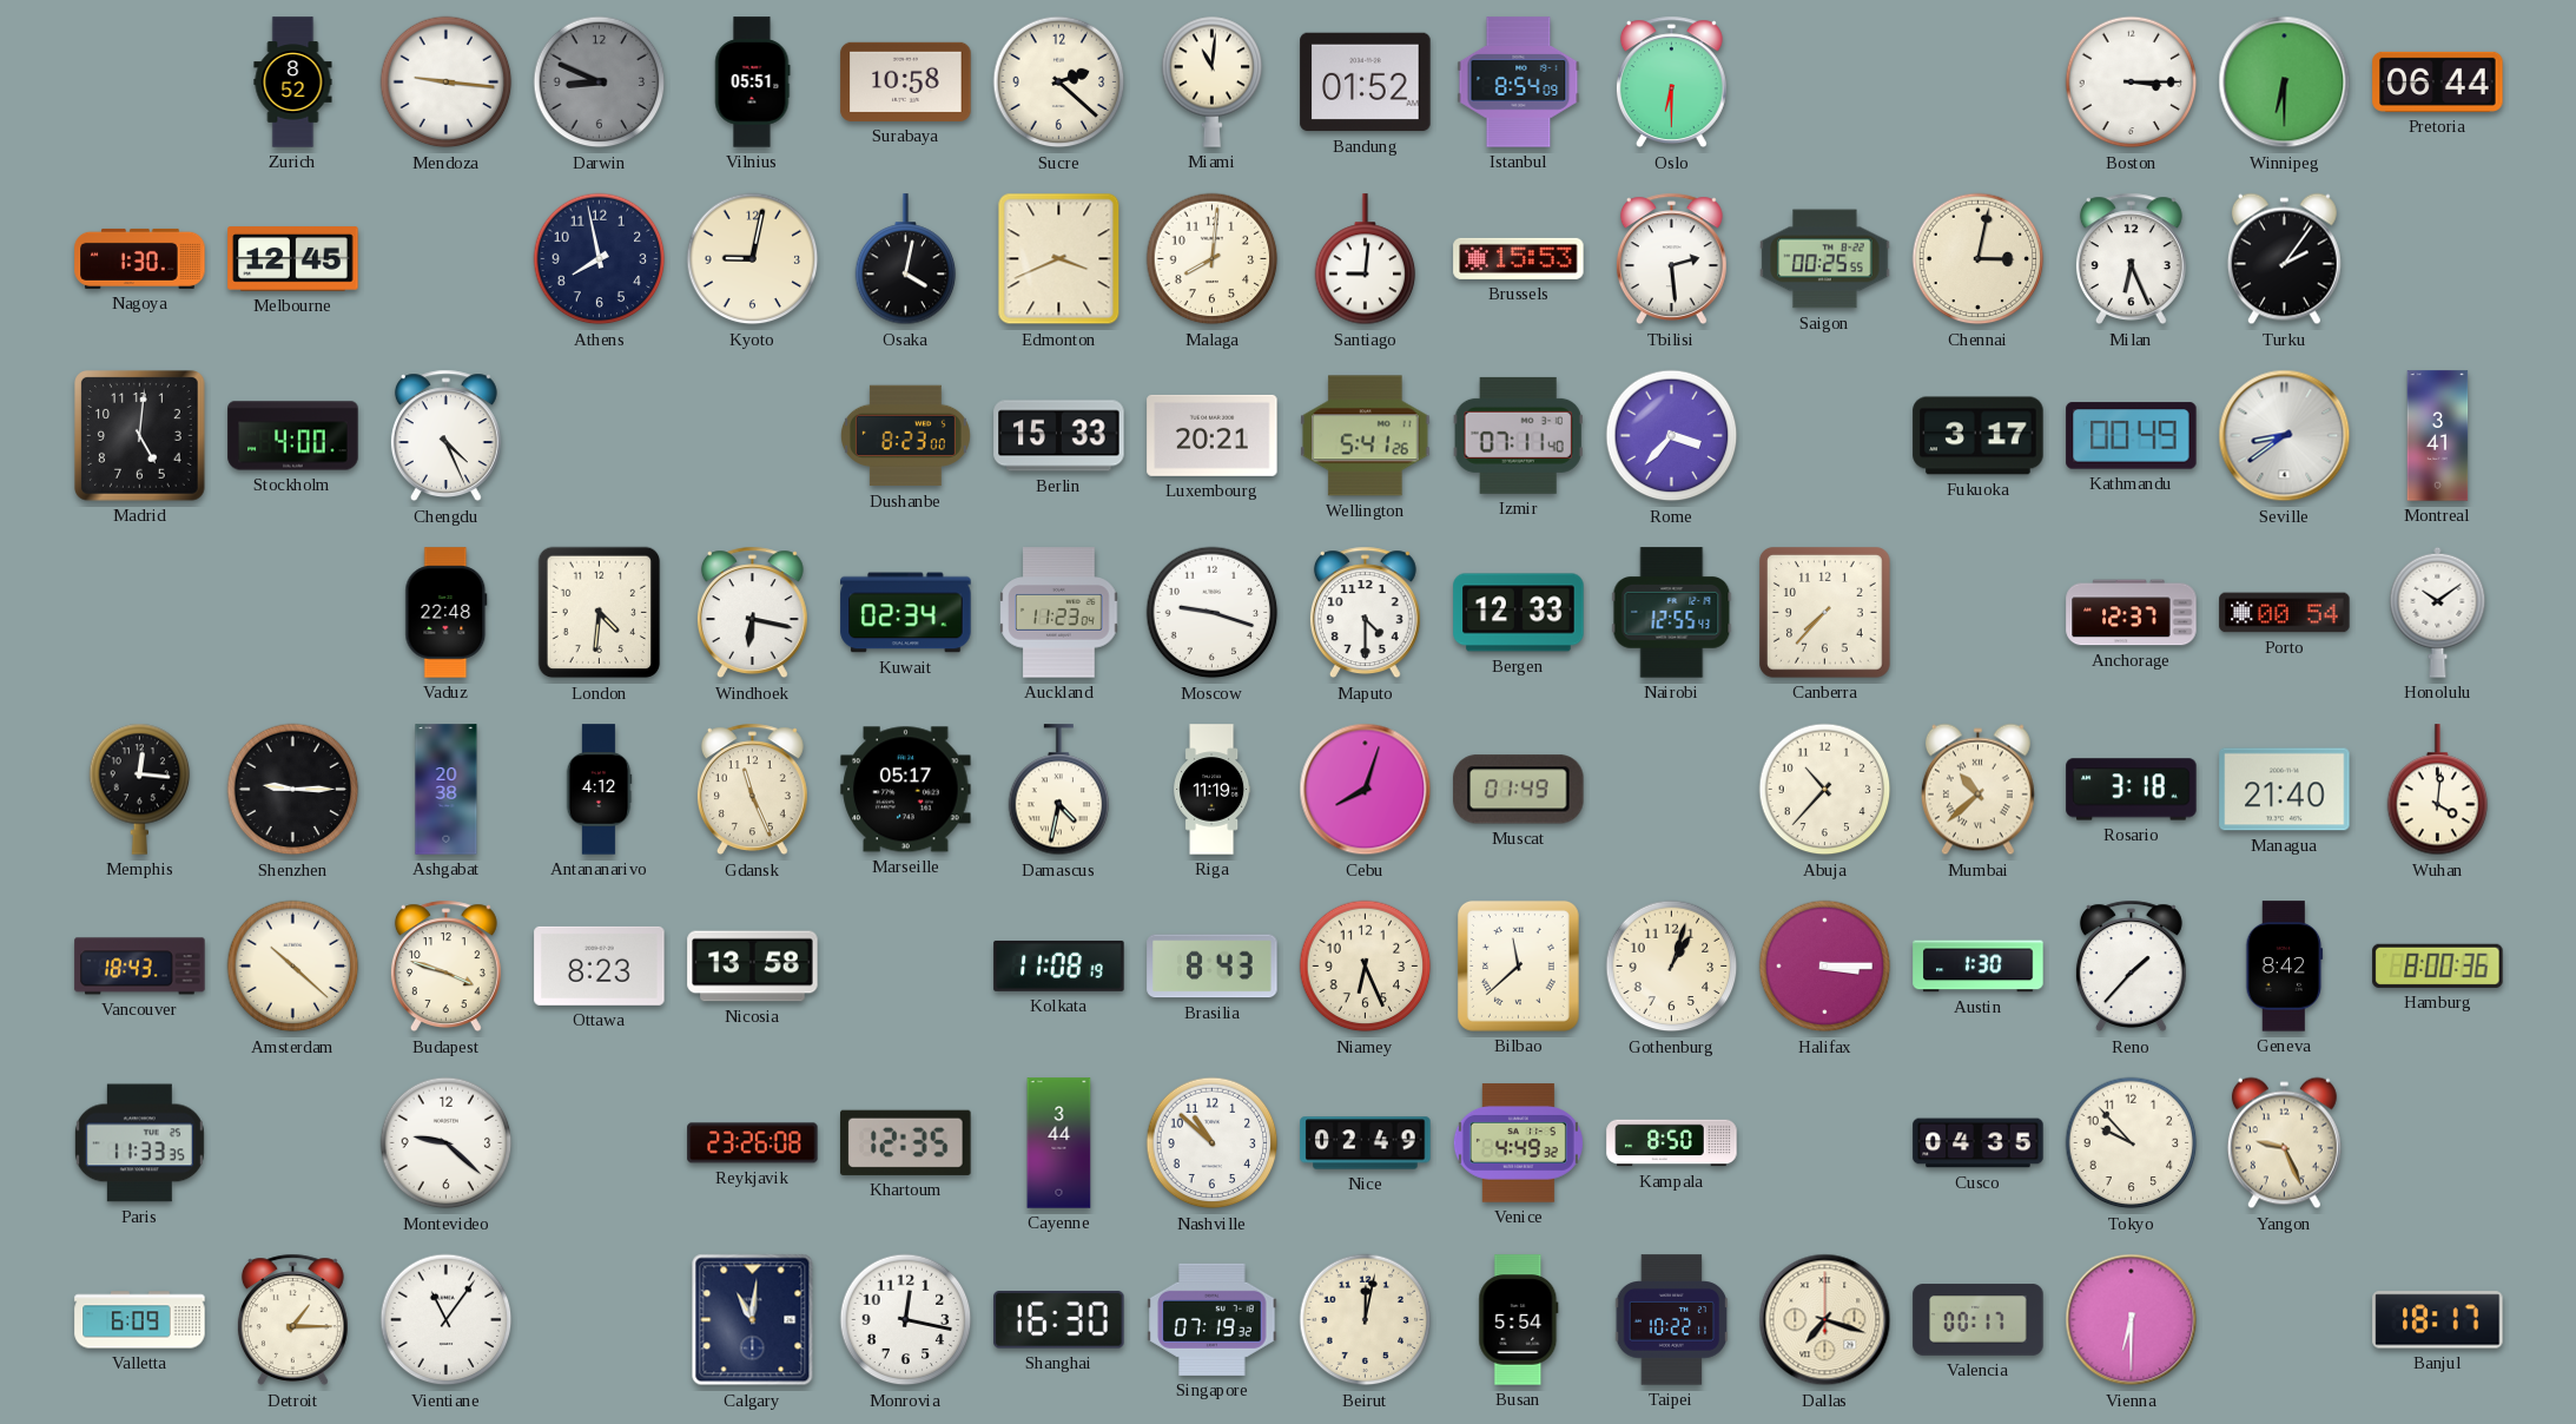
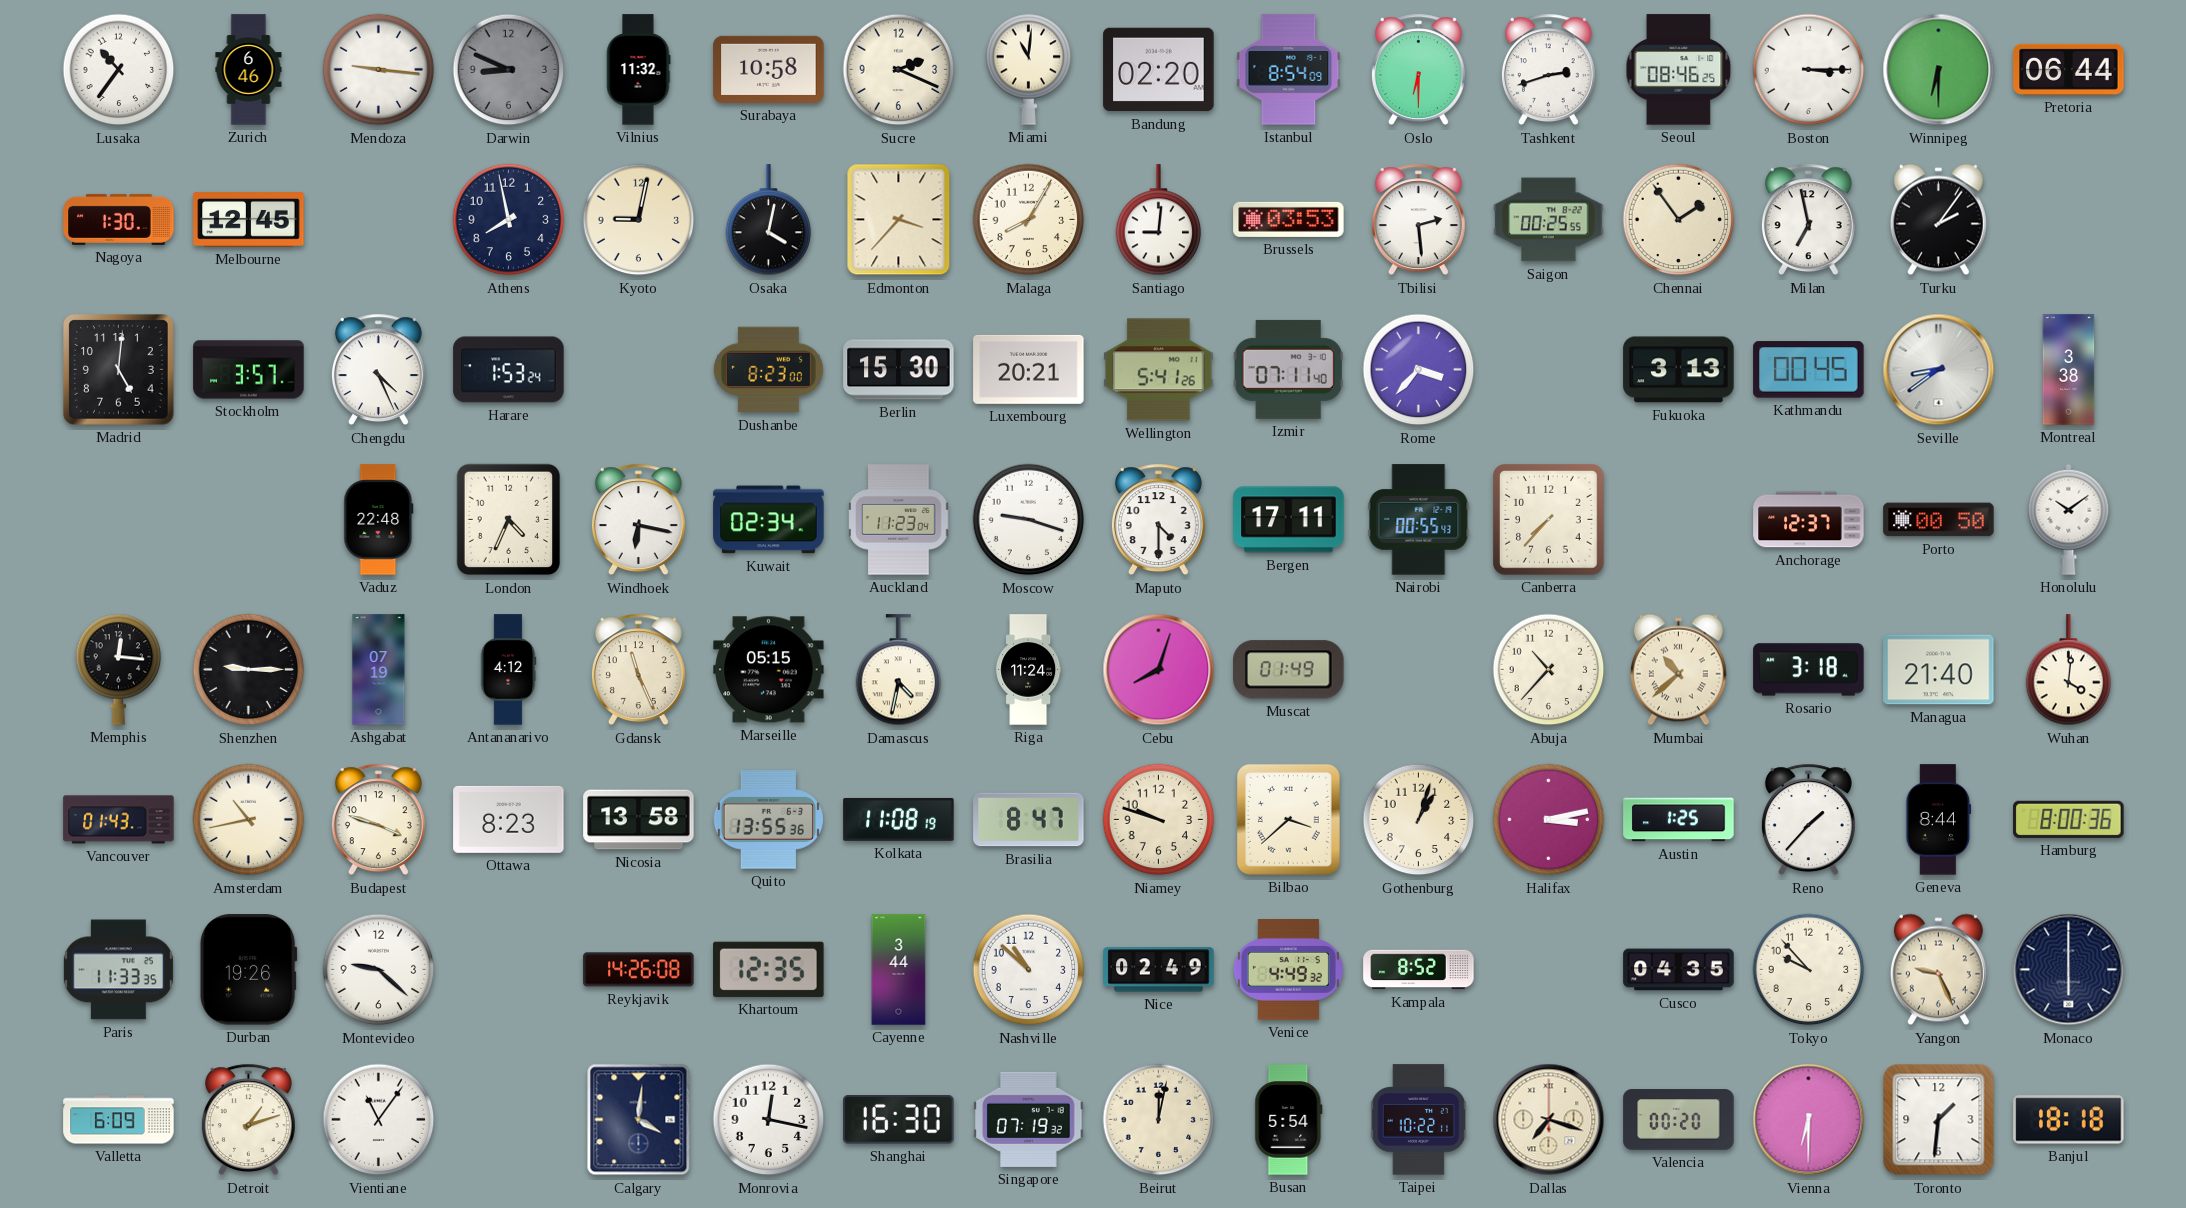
Lusaka: none -> 10:36 (119, 70)
Zurich: 8:52 -> 6:46 (249, 70)
Vilnius: 05:51 -> 11:32 (638, 70)
Sucre: 2:22 -> 2:19 (899, 70)
Bandung: 01:52 -> 02:20 (1159, 70)
Tashkent: none -> 2:42 (1548, 70)
Seoul: none -> 08:46 (1679, 70)
Edmonton: 3:41 -> 3:37 (899, 220)
Malaga: 8:01 -> 8:05 (1029, 220)
Brussels: 15:53 -> 03:53 (1289, 219)
Chennai: 3:02 -> 1:54 (1679, 220)
Milan: 6:26 -> 6:58 (1808, 220)
Stockholm: 4:00 -> 3:57 (249, 370)
Harare: none -> 1:53 (509, 370)
Berlin: 15:33 -> 15:30 (899, 370)
Fukuoka: 3:17 -> 3:13 (1679, 370)
Kathmandu: 00:49 -> 00:45 (1809, 370)
Montreal: 3:41 -> 3:38 (2069, 370)
London: 4:31 -> 4:34 (509, 520)
Bergen: 12:33 -> 17:11 (1289, 520)
Nairobi: 12:55 -> 00:55 (1419, 520)
Porto: 00:54 -> 00:50 (1939, 520)
Ashgabat: 20:38 -> 07:19 (379, 670)
Marseille: 05:17 -> 05:15 (769, 670)
Riga: 11:19 -> 11:24 (1029, 670)
Vancouver: 18:43 -> 01:43 (119, 820)
Amsterdam: 10:22 -> 10:43 (249, 820)
Quito: none -> 13:55 (768, 820)
Brasilia: 8:43 -> 8:47 (1029, 820)
Niamey: 6:26 -> 9:48 (1159, 820)
Bilbao: 11:38 -> 3:38 (1288, 819)
Halifax: 3:15 -> 3:13 (1549, 820)
Austin: 1:30 -> 1:25 (1679, 820)
Geneva: 8:42 -> 8:44 (1939, 820)
Durban: none -> 19:26 (248, 970)
Reykjavik: 23:26 -> 14:26 (639, 970)
Kampala: 8:50 -> 8:52 (1419, 970)
Monaco: none -> 6:00 (2069, 970)
Detroit: 1:15 -> 1:12 (248, 1120)
Calgary: 11:01 -> 4:01 (639, 1120)
Valencia: 00:17 -> 00:20 (1679, 1120)
Toronto: none -> 1:31 (1939, 1120)
Banjul: 18:17 -> 18:18 (2069, 1120)
